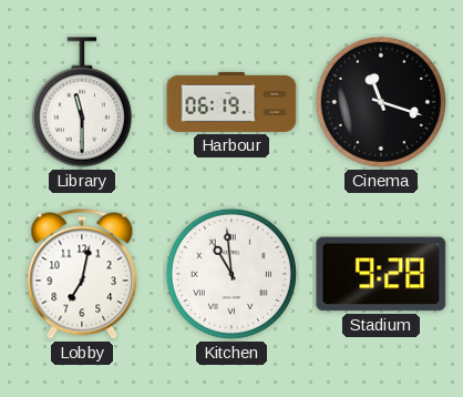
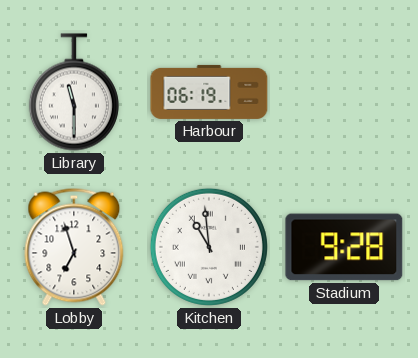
Cinema: 11:18 -> none (381, 102)
Lobby: 7:02 -> 6:57 (74, 247)
